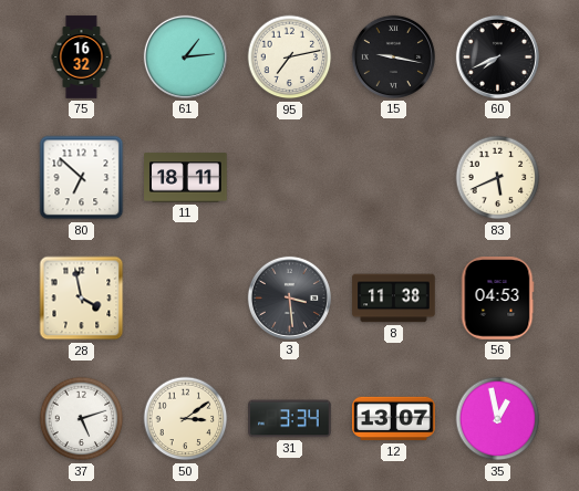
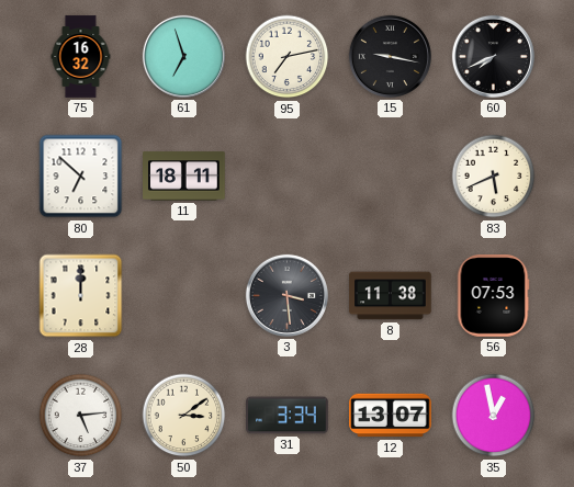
61: 1:14 -> 6:57 (183, 56)
28: 3:58 -> 12:00 (81, 296)
56: 04:53 -> 07:53 (493, 296)
37: 5:12 -> 5:14 (81, 416)
